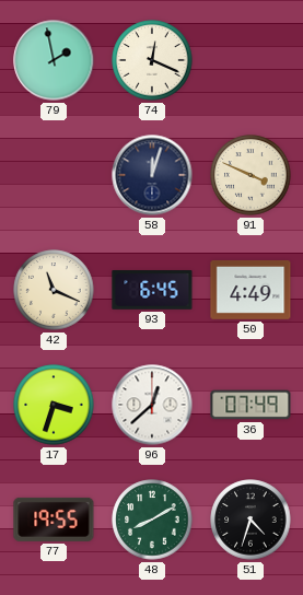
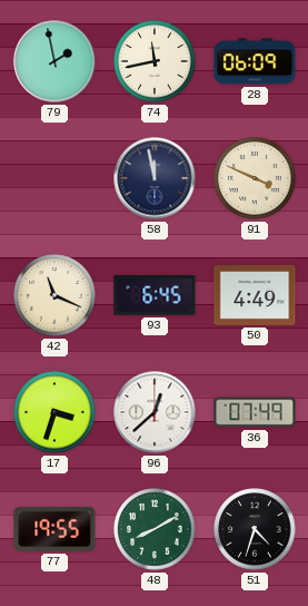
74: 12:19 -> 11:43 (155, 61)
28: none -> 06:09 (255, 61)
58: 12:03 -> 11:58 (155, 178)
